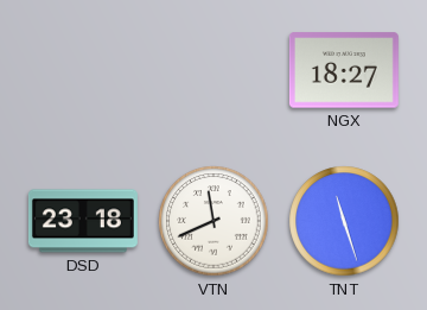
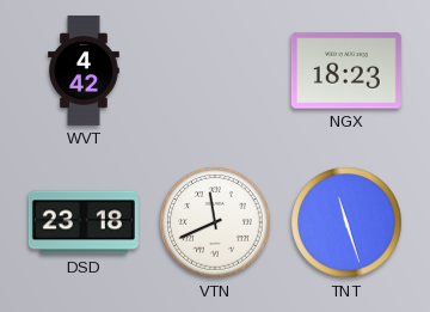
WVT: none -> 4:42 (84, 71)
NGX: 18:27 -> 18:23 (346, 71)
